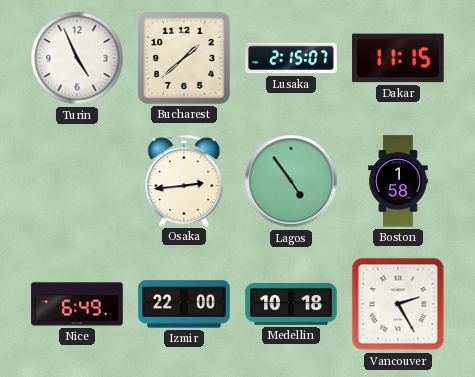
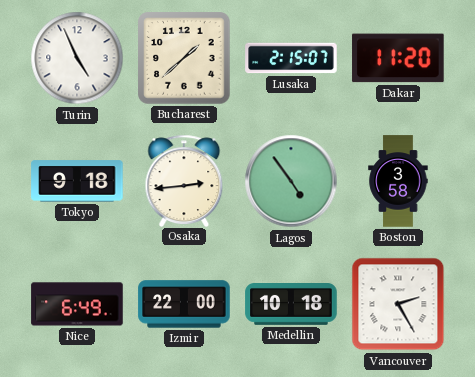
Dakar: 11:15 -> 11:20 (398, 58)
Tokyo: none -> 9:18 (77, 181)
Boston: 1:58 -> 3:58 (398, 181)
